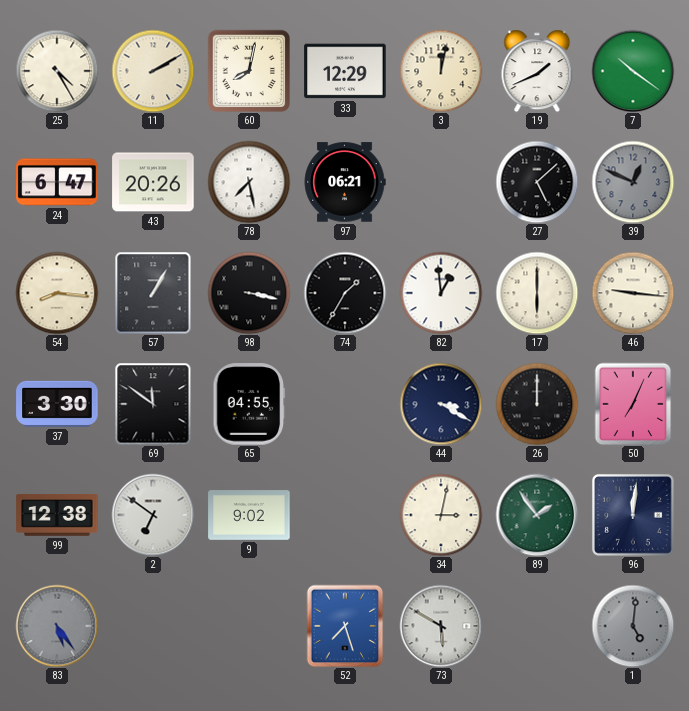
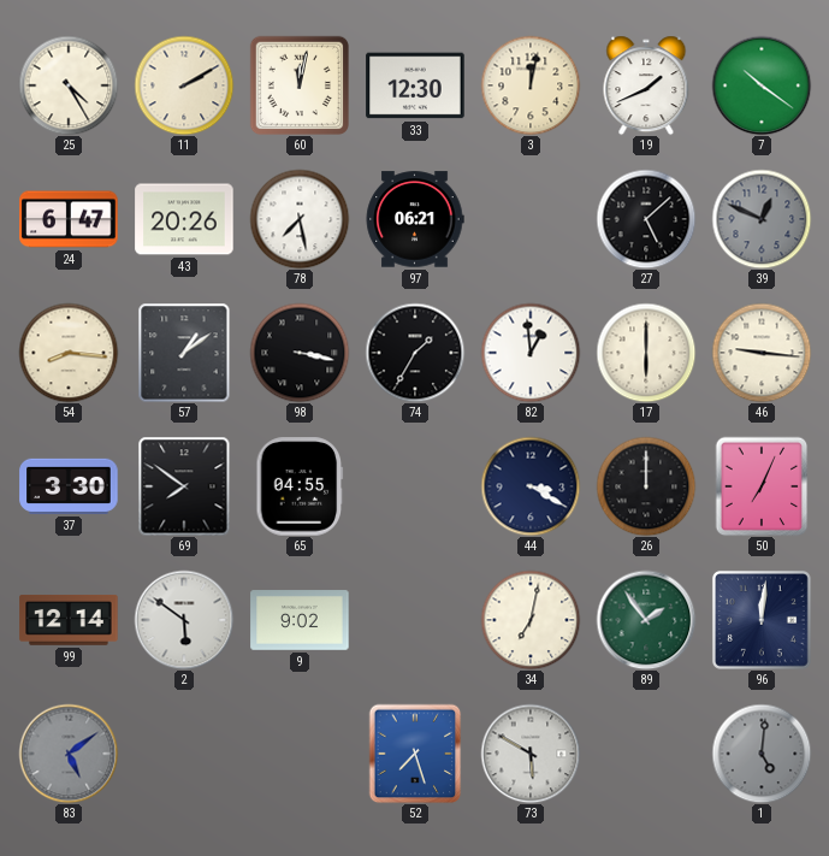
60: 8:02 -> 12:02 (298, 84)
33: 12:29 -> 12:30 (415, 85)
57: 1:05 -> 1:09 (184, 353)
69: 11:51 -> 7:51 (184, 486)
99: 12:38 -> 12:14 (69, 621)
2: 6:51 -> 5:51 (184, 620)
34: 3:02 -> 7:02 (531, 620)
83: 5:24 -> 5:09 (69, 754)
